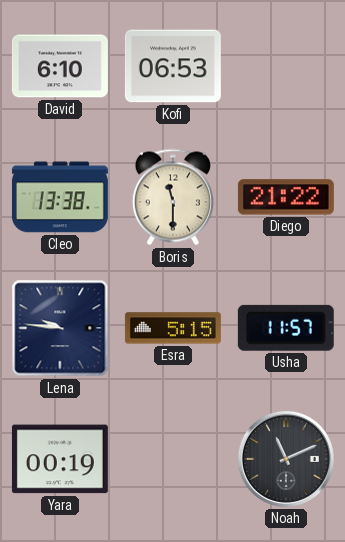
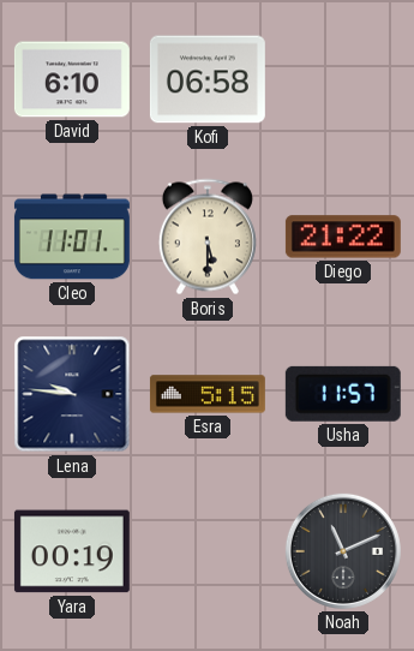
Kofi: 06:53 -> 06:58 (208, 79)
Cleo: 13:38 -> 11:01 (72, 237)
Boris: 11:30 -> 5:30 (208, 237)
